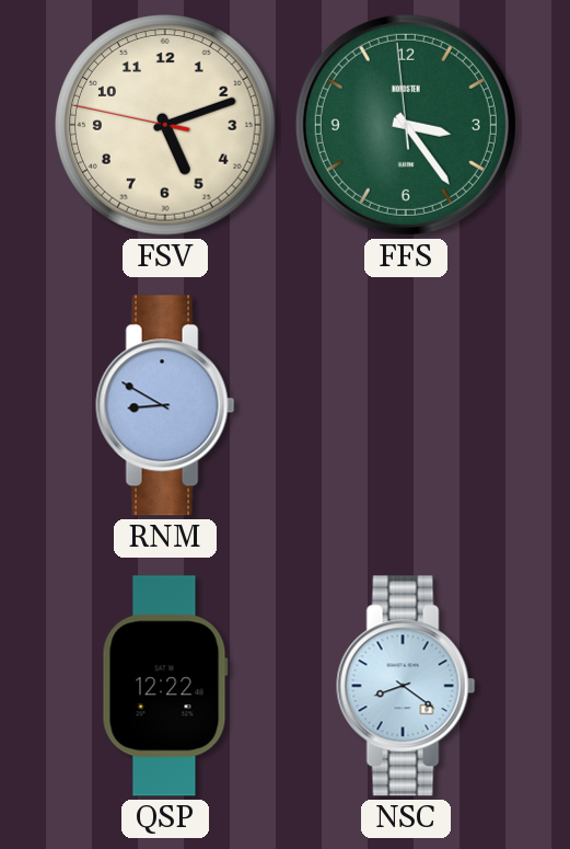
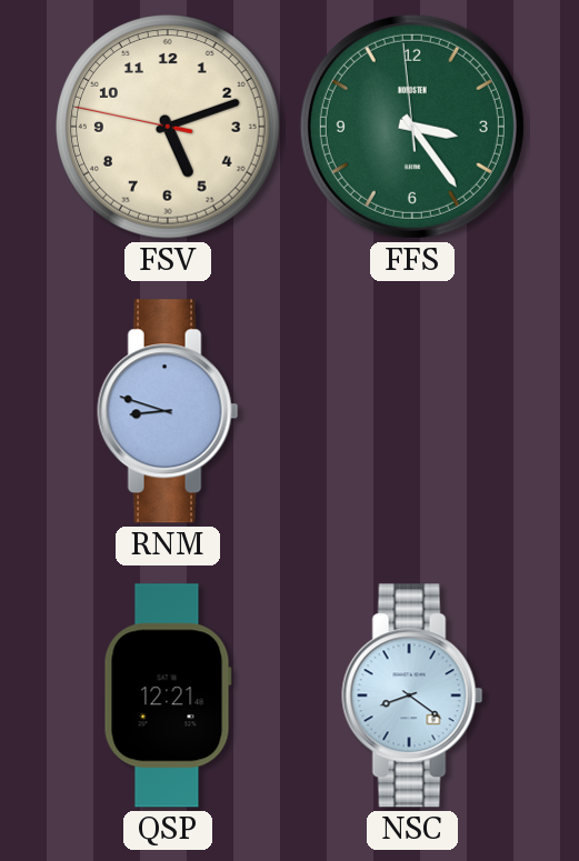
RNM: 8:50 -> 8:48 (168, 411)
QSP: 12:22 -> 12:21 (168, 695)
